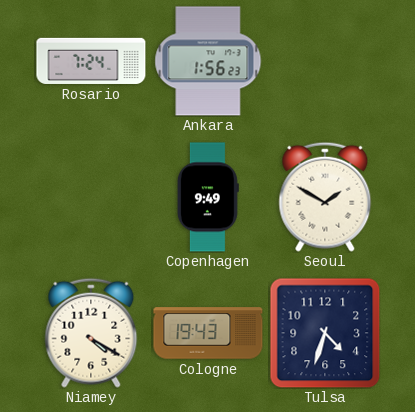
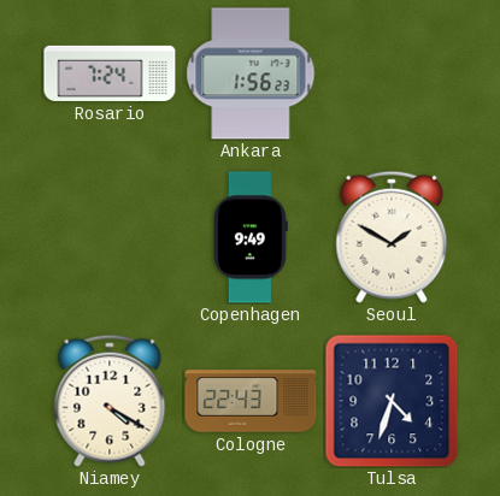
Cologne: 19:43 -> 22:43 (251, 401)
